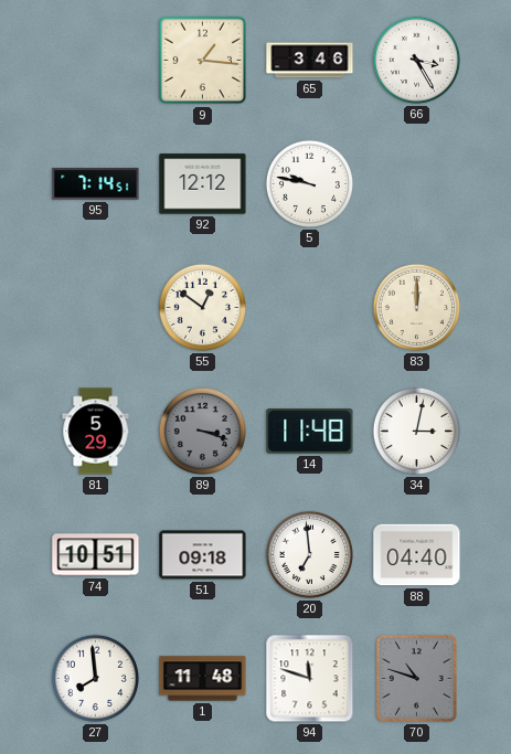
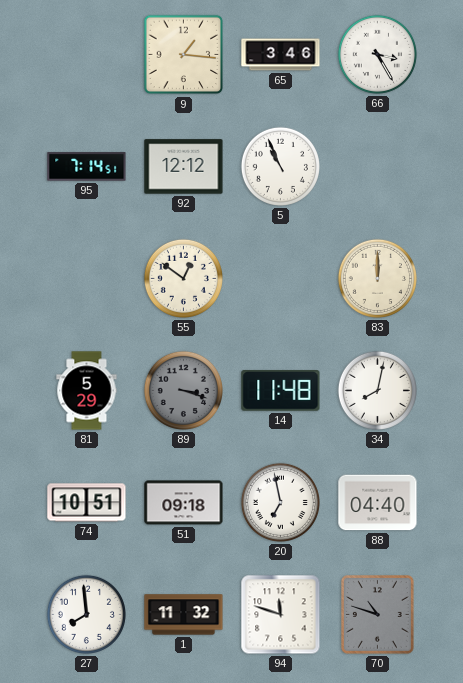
5: 9:47 -> 10:56 (280, 166)
34: 3:02 -> 8:02 (377, 390)
20: 6:59 -> 6:58 (280, 502)
1: 11:48 -> 11:32 (184, 615)
